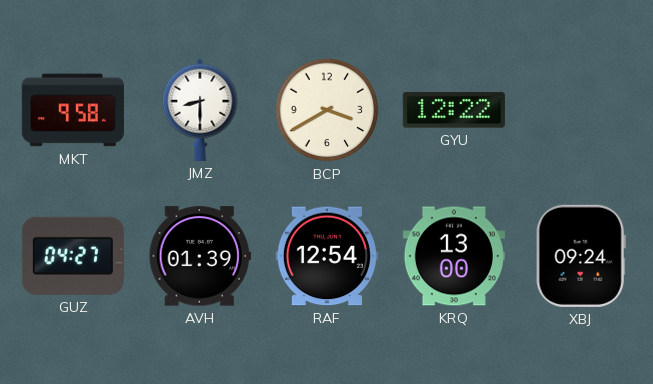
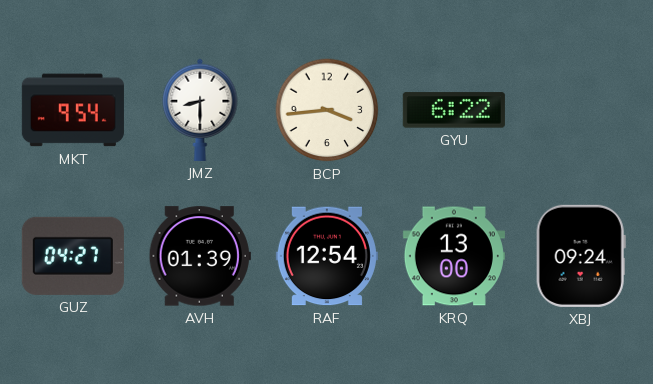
MKT: 9:58 -> 9:54 (73, 110)
BCP: 3:40 -> 3:44 (327, 110)
GYU: 12:22 -> 6:22 (454, 110)
